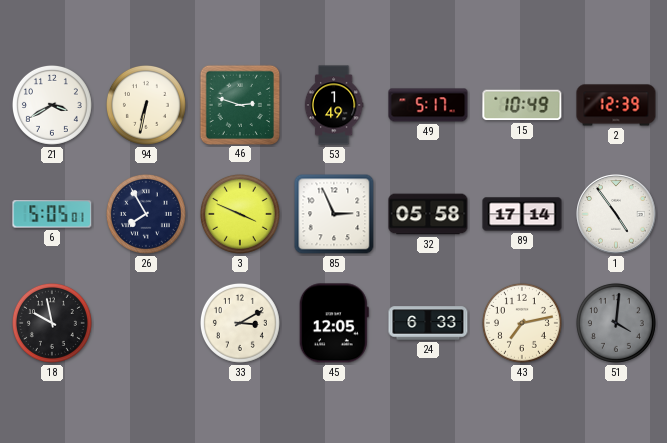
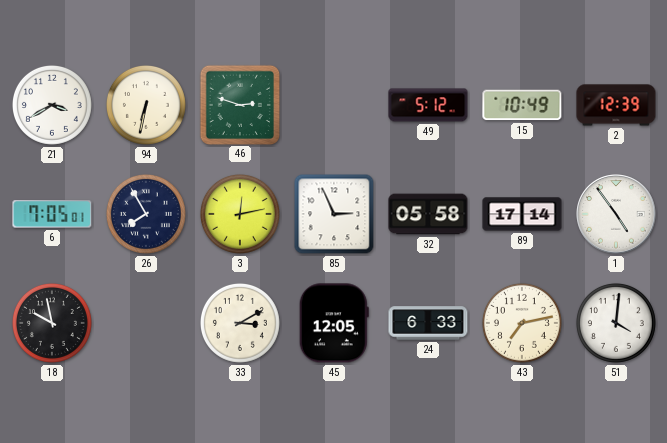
53: 1:49 -> none (334, 105)
49: 5:17 -> 5:12 (428, 105)
6: 5:05 -> 7:05 (52, 214)
3: 3:49 -> 12:13 (240, 214)
51 dial: grey -> white (616, 323)
